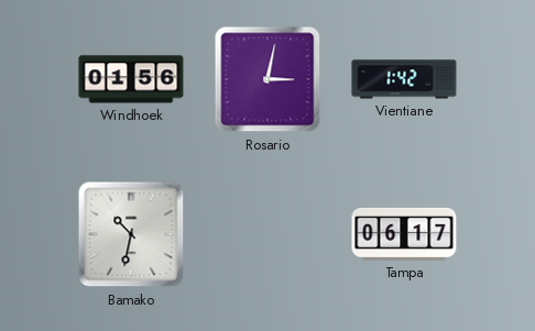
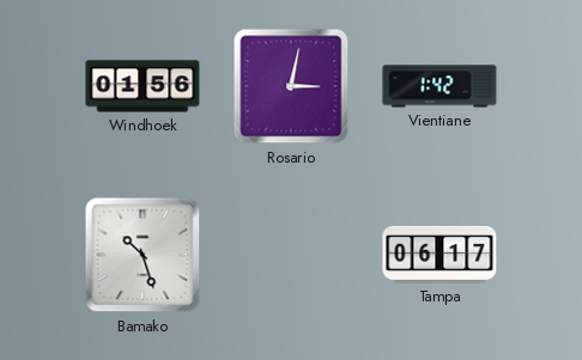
Bamako: 10:32 -> 10:27 (143, 255)
